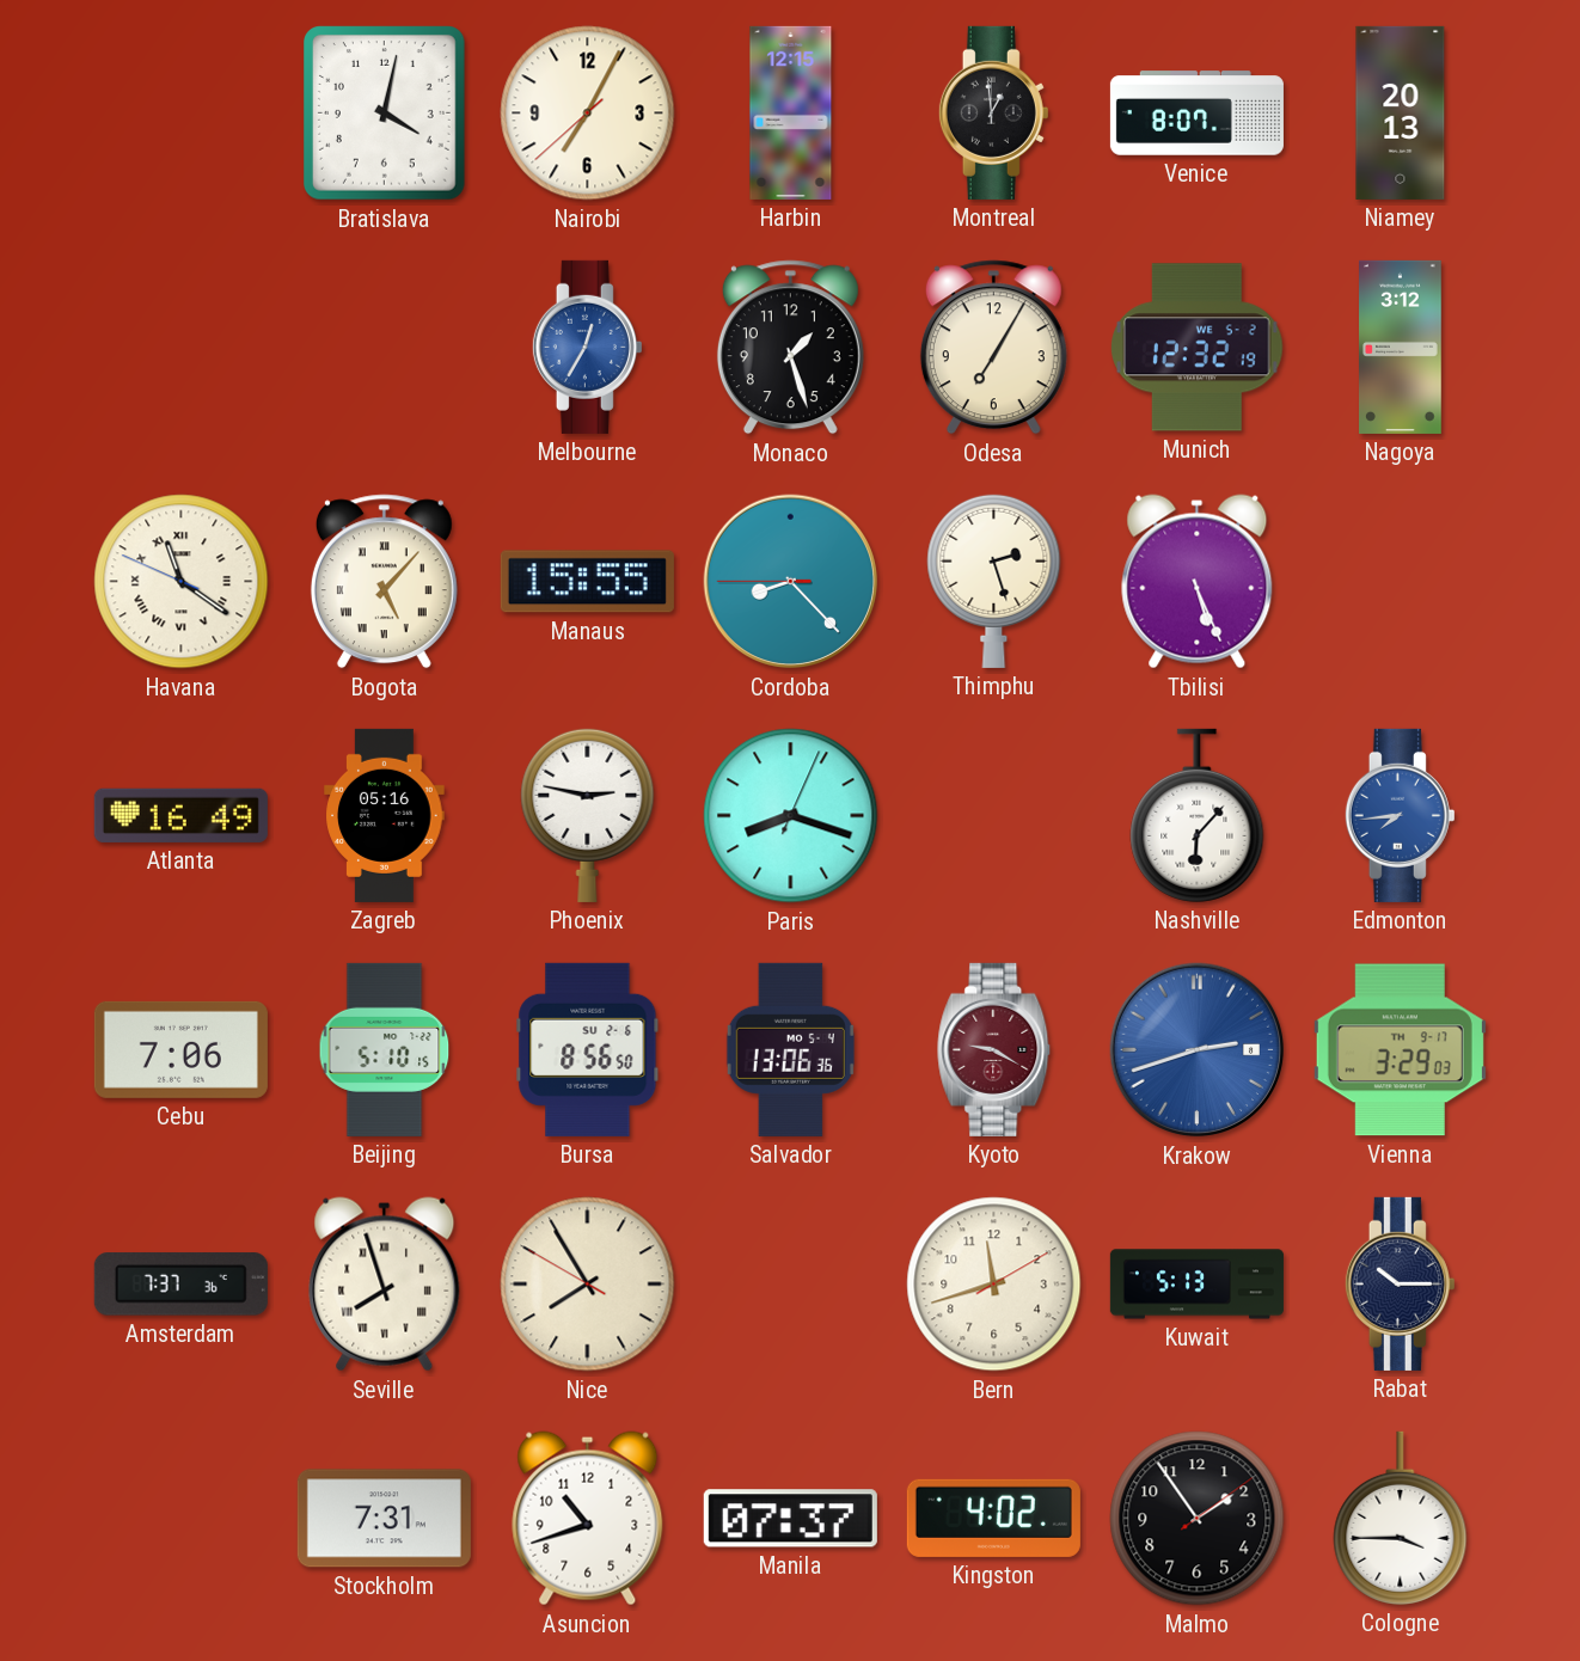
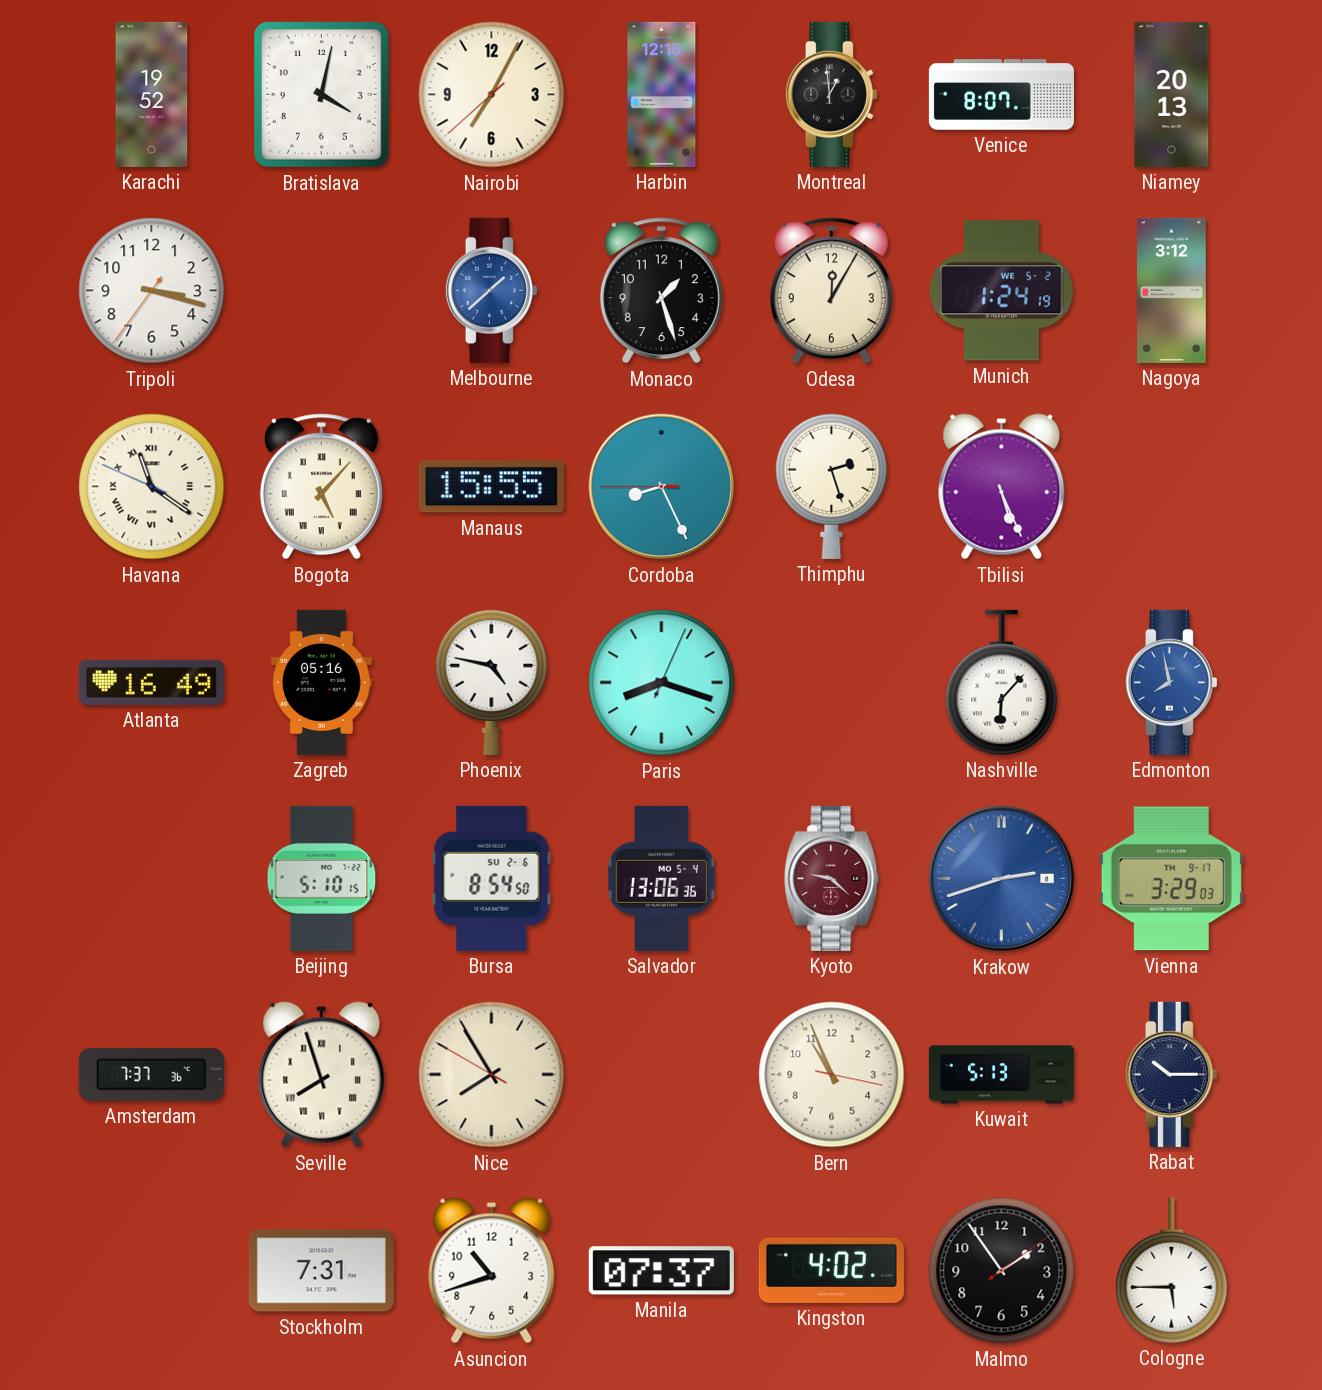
Karachi: none -> 19:52 (152, 94)
Tripoli: none -> 3:17 (152, 291)
Melbourne: 12:35 -> 1:38 (491, 290)
Odesa: 7:05 -> 12:05 (831, 291)
Munich: 12:32 -> 1:24 (1002, 291)
Cordoba: 8:22 -> 8:25 (662, 487)
Phoenix: 2:47 -> 4:47 (492, 682)
Edmonton: 7:44 -> 7:58 (1171, 682)
Cebu: 7:06 -> none (180, 1049)
Bursa: 8:56 -> 8:54 (492, 878)
Kyoto: 9:20 -> 9:22 (832, 878)
Bern: 11:42 -> 10:56 (832, 1075)
Cologne: 3:45 -> 5:45 (1172, 1270)
